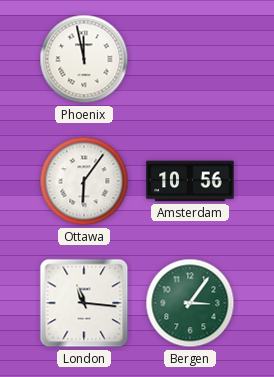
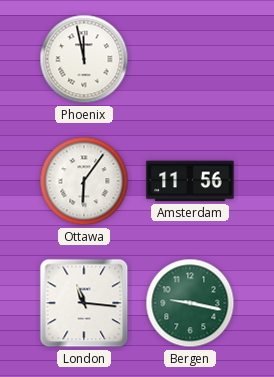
Amsterdam: 10:56 -> 11:56 (190, 181)
Bergen: 3:06 -> 9:17 (190, 303)
